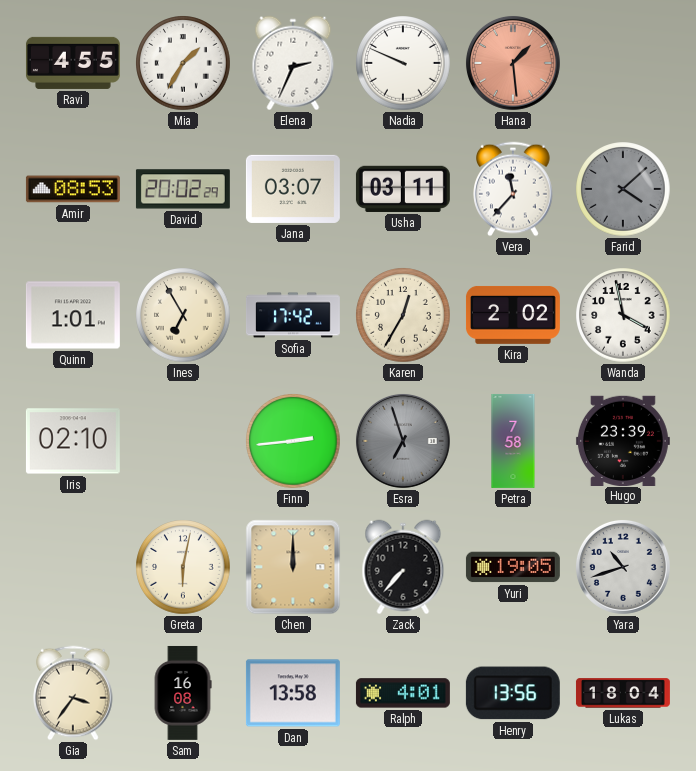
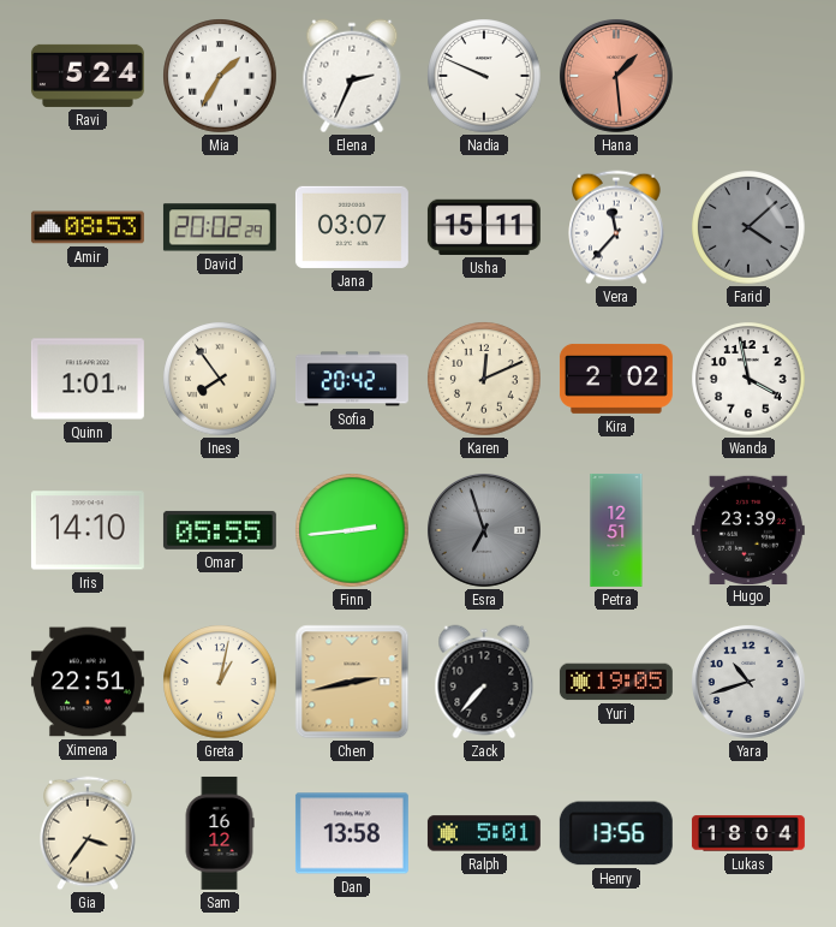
Ravi: 4:55 -> 5:24 (88, 76)
Usha: 03:11 -> 15:11 (484, 227)
Ines: 6:55 -> 7:54 (220, 379)
Sofia: 17:42 -> 20:42 (352, 379)
Karen: 12:35 -> 12:11 (484, 379)
Iris: 02:10 -> 14:10 (88, 530)
Omar: none -> 05:55 (220, 530)
Petra: 7:58 -> 12:51 (616, 530)
Ximena: none -> 22:51 (88, 682)
Greta: 6:02 -> 1:02 (220, 682)
Chen: 12:00 -> 2:43 (352, 682)
Sam: 16:08 -> 16:12 (220, 833)
Ralph: 4:01 -> 5:01 (484, 833)
